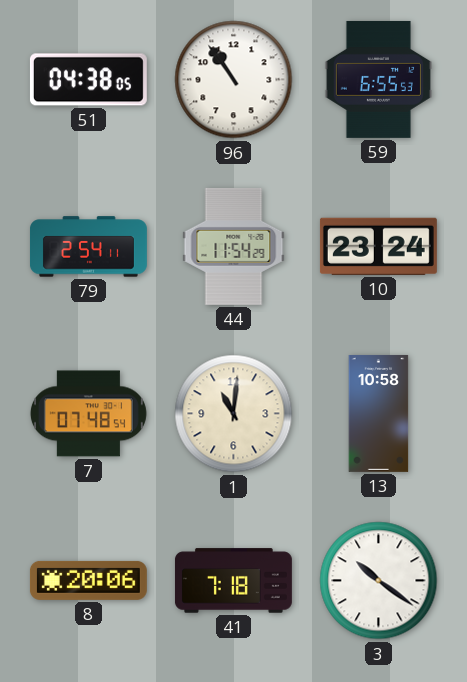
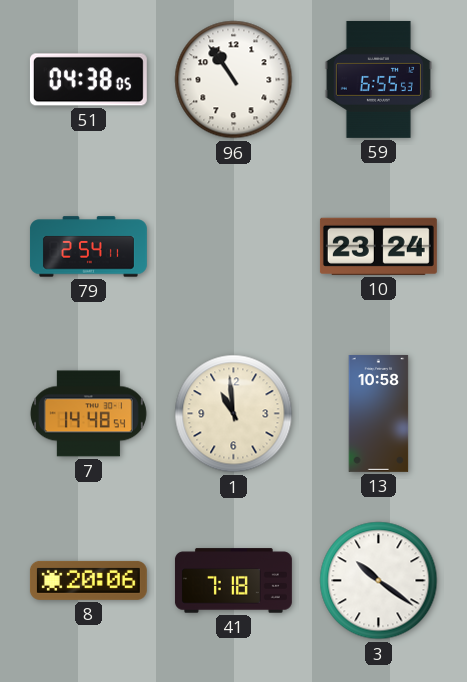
44: 11:54 -> none (234, 246)
7: 07:48 -> 14:48 (88, 414)
1: 11:01 -> 10:59 (234, 414)
